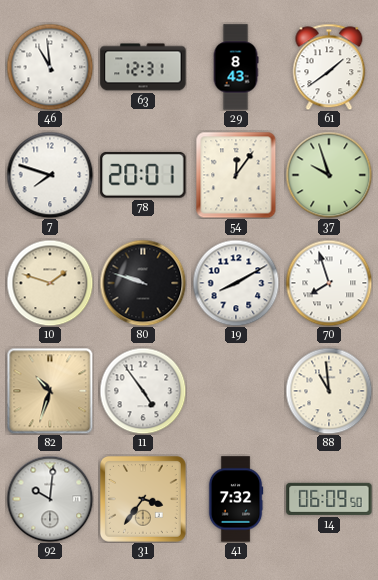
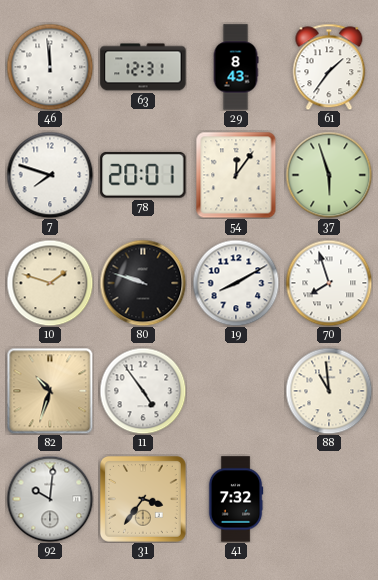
46: 10:59 -> 11:59 (50, 67)
61: 1:39 -> 1:36 (329, 67)
37: 9:57 -> 5:57 (329, 175)
14: 06:09 -> none (329, 499)
